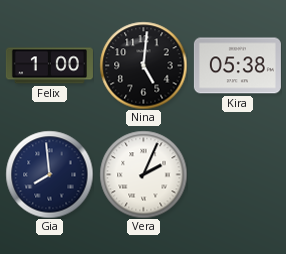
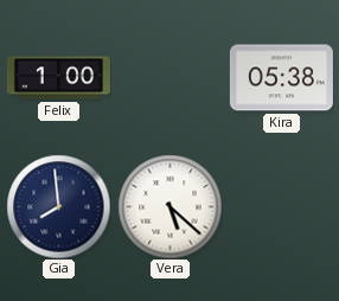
Nina: 5:01 -> none (143, 65)
Vera: 2:04 -> 5:22 (170, 206)
